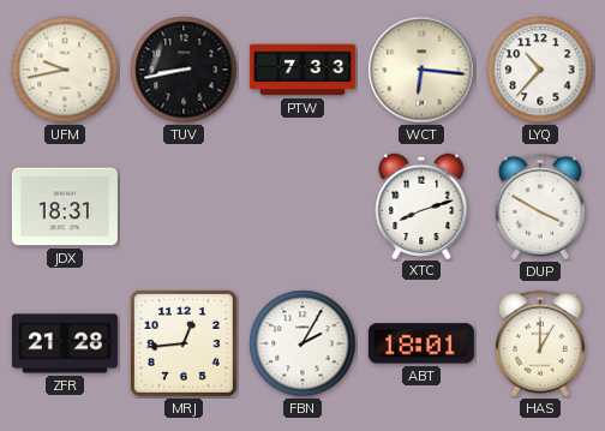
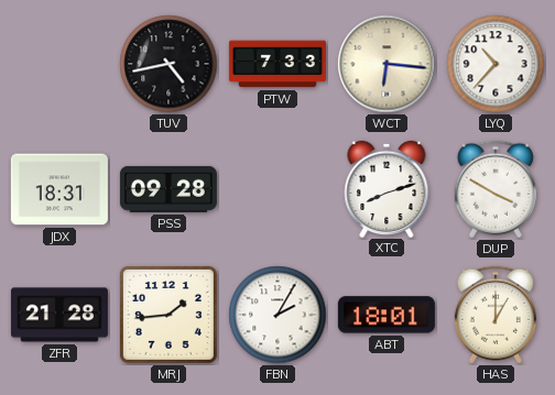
UFM: 9:43 -> none (65, 70)
TUV: 8:43 -> 4:43 (168, 64)
PSS: none -> 09:28 (168, 189)
MRJ: 12:44 -> 1:44 (168, 315)
